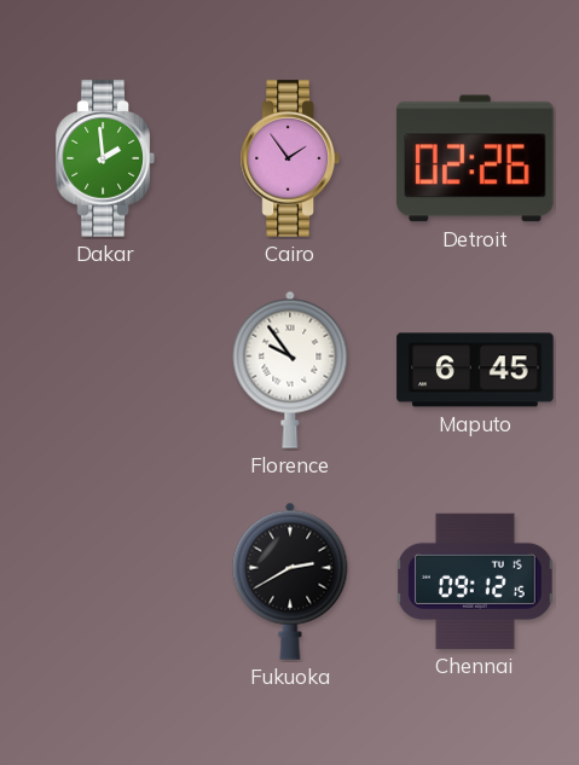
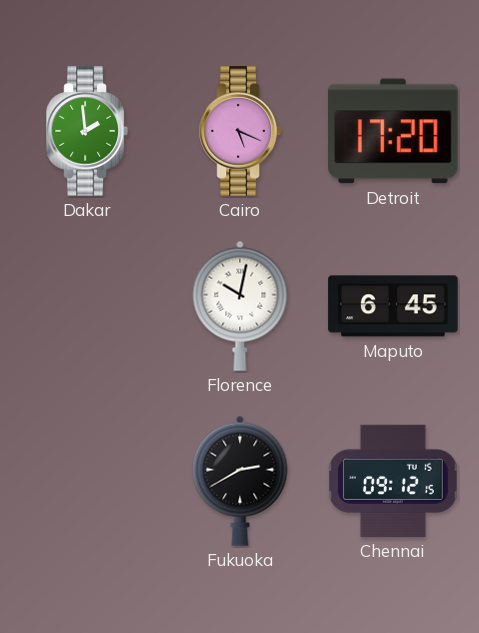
Cairo: 1:54 -> 5:19 (240, 131)
Detroit: 02:26 -> 17:20 (393, 131)
Florence: 9:54 -> 10:02 (240, 306)
